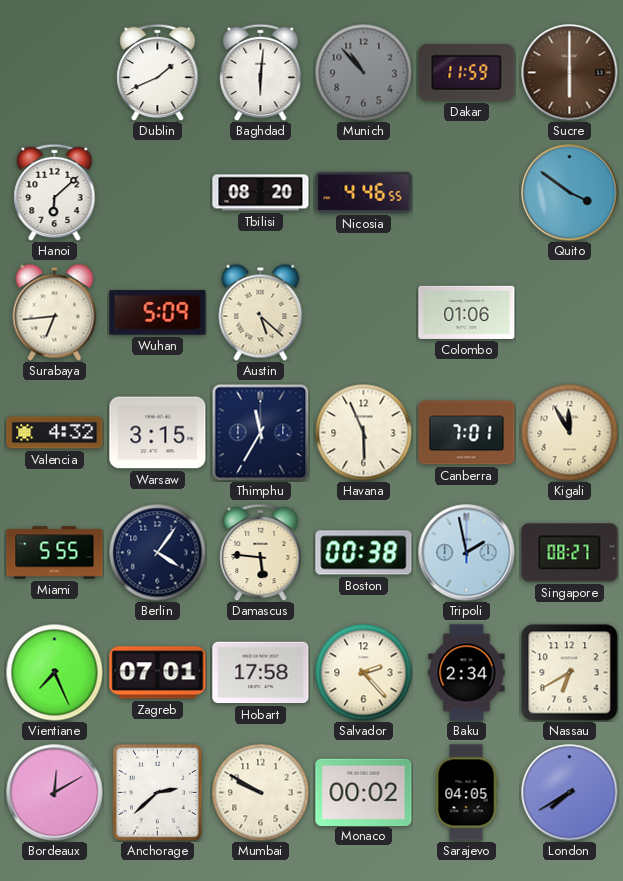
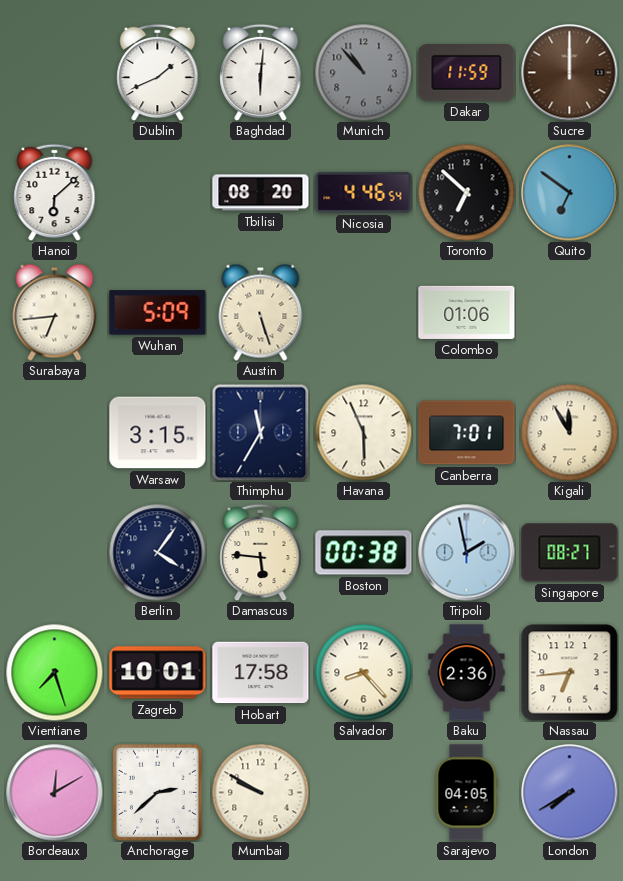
Sucre: 6:00 -> 12:00 (570, 73)
Nicosia: 4:46:55 -> 4:46:54 (364, 192)
Toronto: none -> 6:52 (466, 192)
Quito: 3:51 -> 6:51 (570, 193)
Austin: 5:22 -> 5:27 (261, 312)
Valencia: 4:32 -> none (55, 433)
Miami: 5:55 -> none (55, 553)
Vientiane: 7:26 -> 7:27 (54, 672)
Zagreb: 07:01 -> 10:01 (158, 673)
Salvador: 2:23 -> 8:23 (363, 672)
Baku: 2:34 -> 2:36 (467, 673)
Nassau: 6:40 -> 6:44 (570, 673)
Monaco: 00:02 -> none (364, 792)
